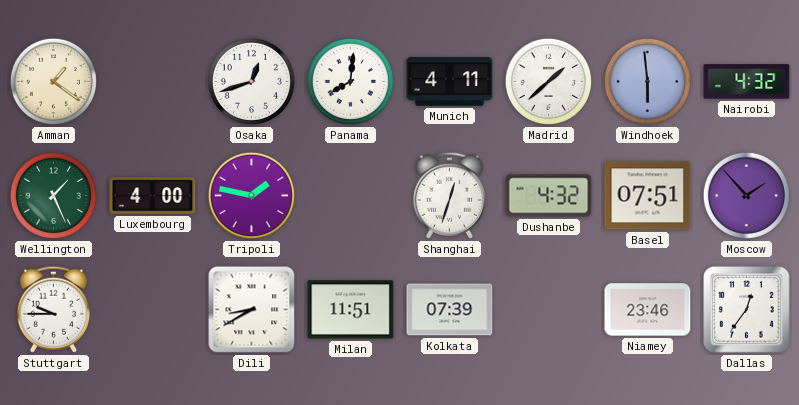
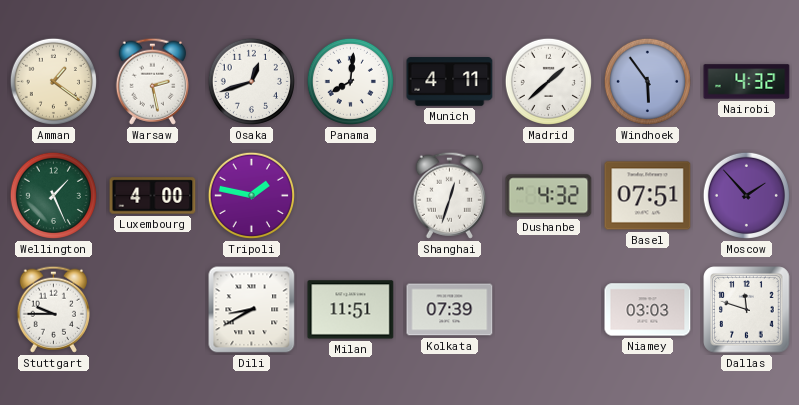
Warsaw: none -> 2:28 (152, 81)
Windhoek: 5:59 -> 5:54 (647, 81)
Niamey: 23:46 -> 03:03 (648, 310)
Dallas: 12:36 -> 11:48 (747, 310)
